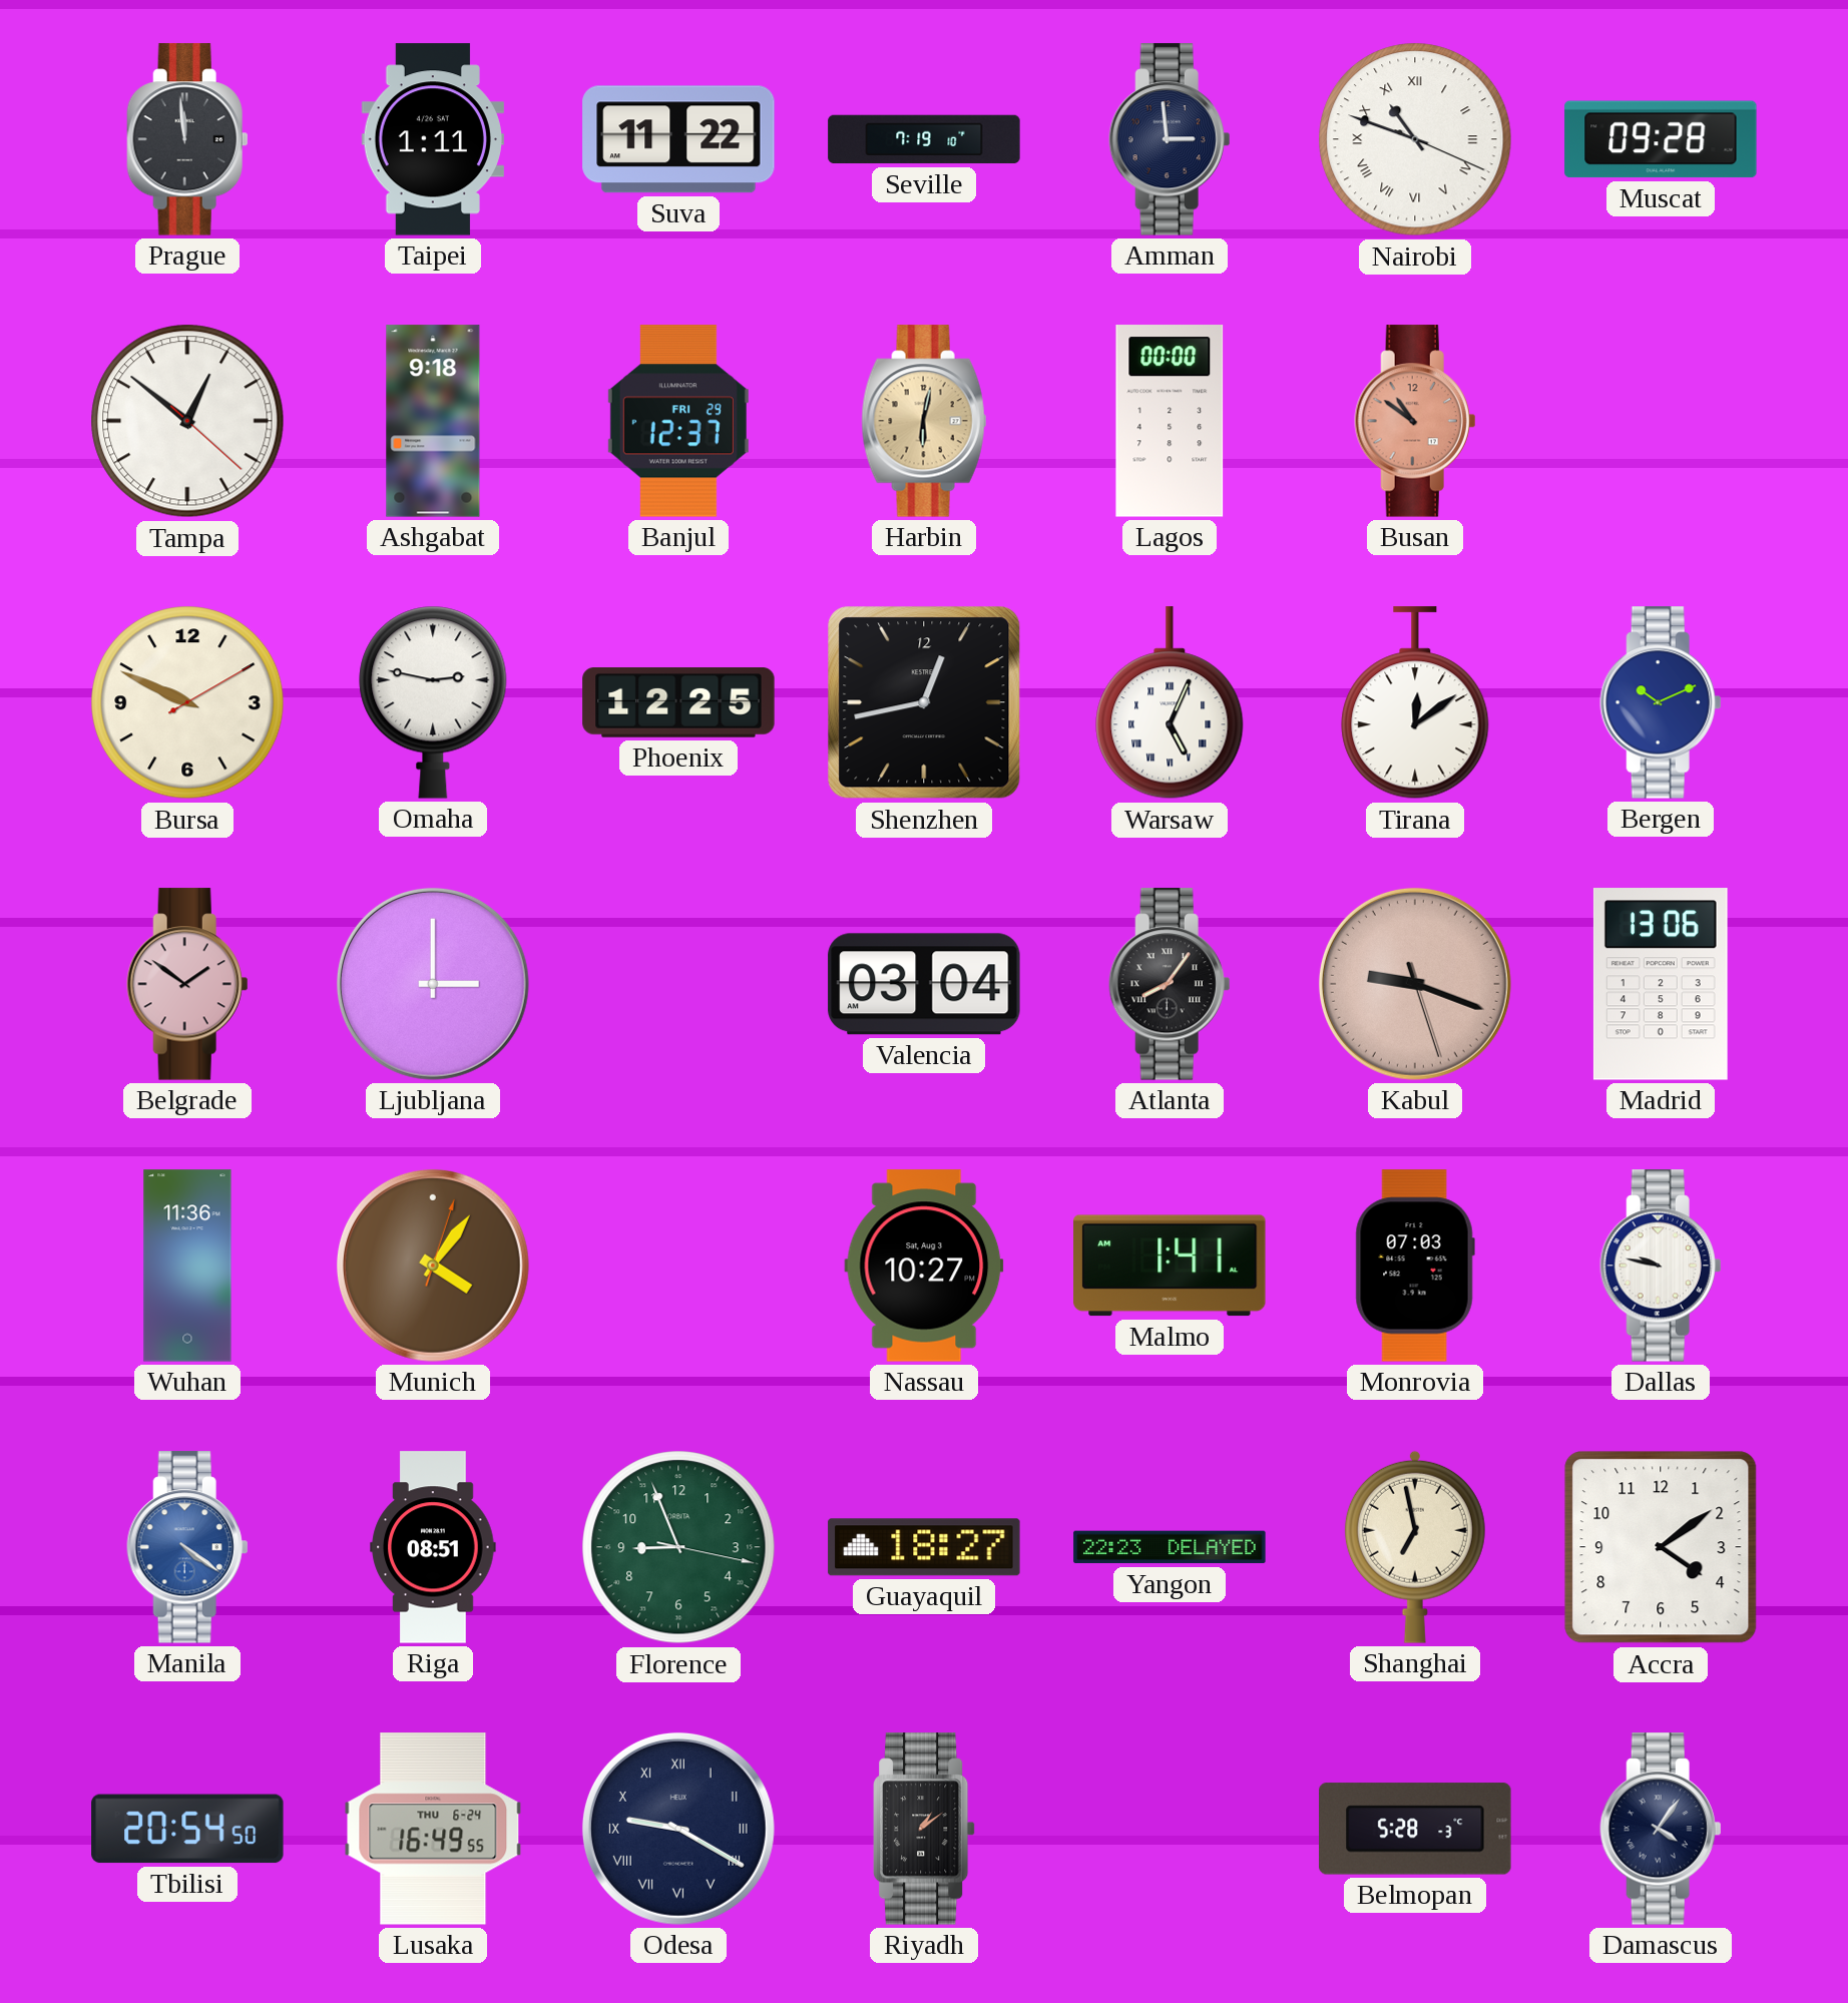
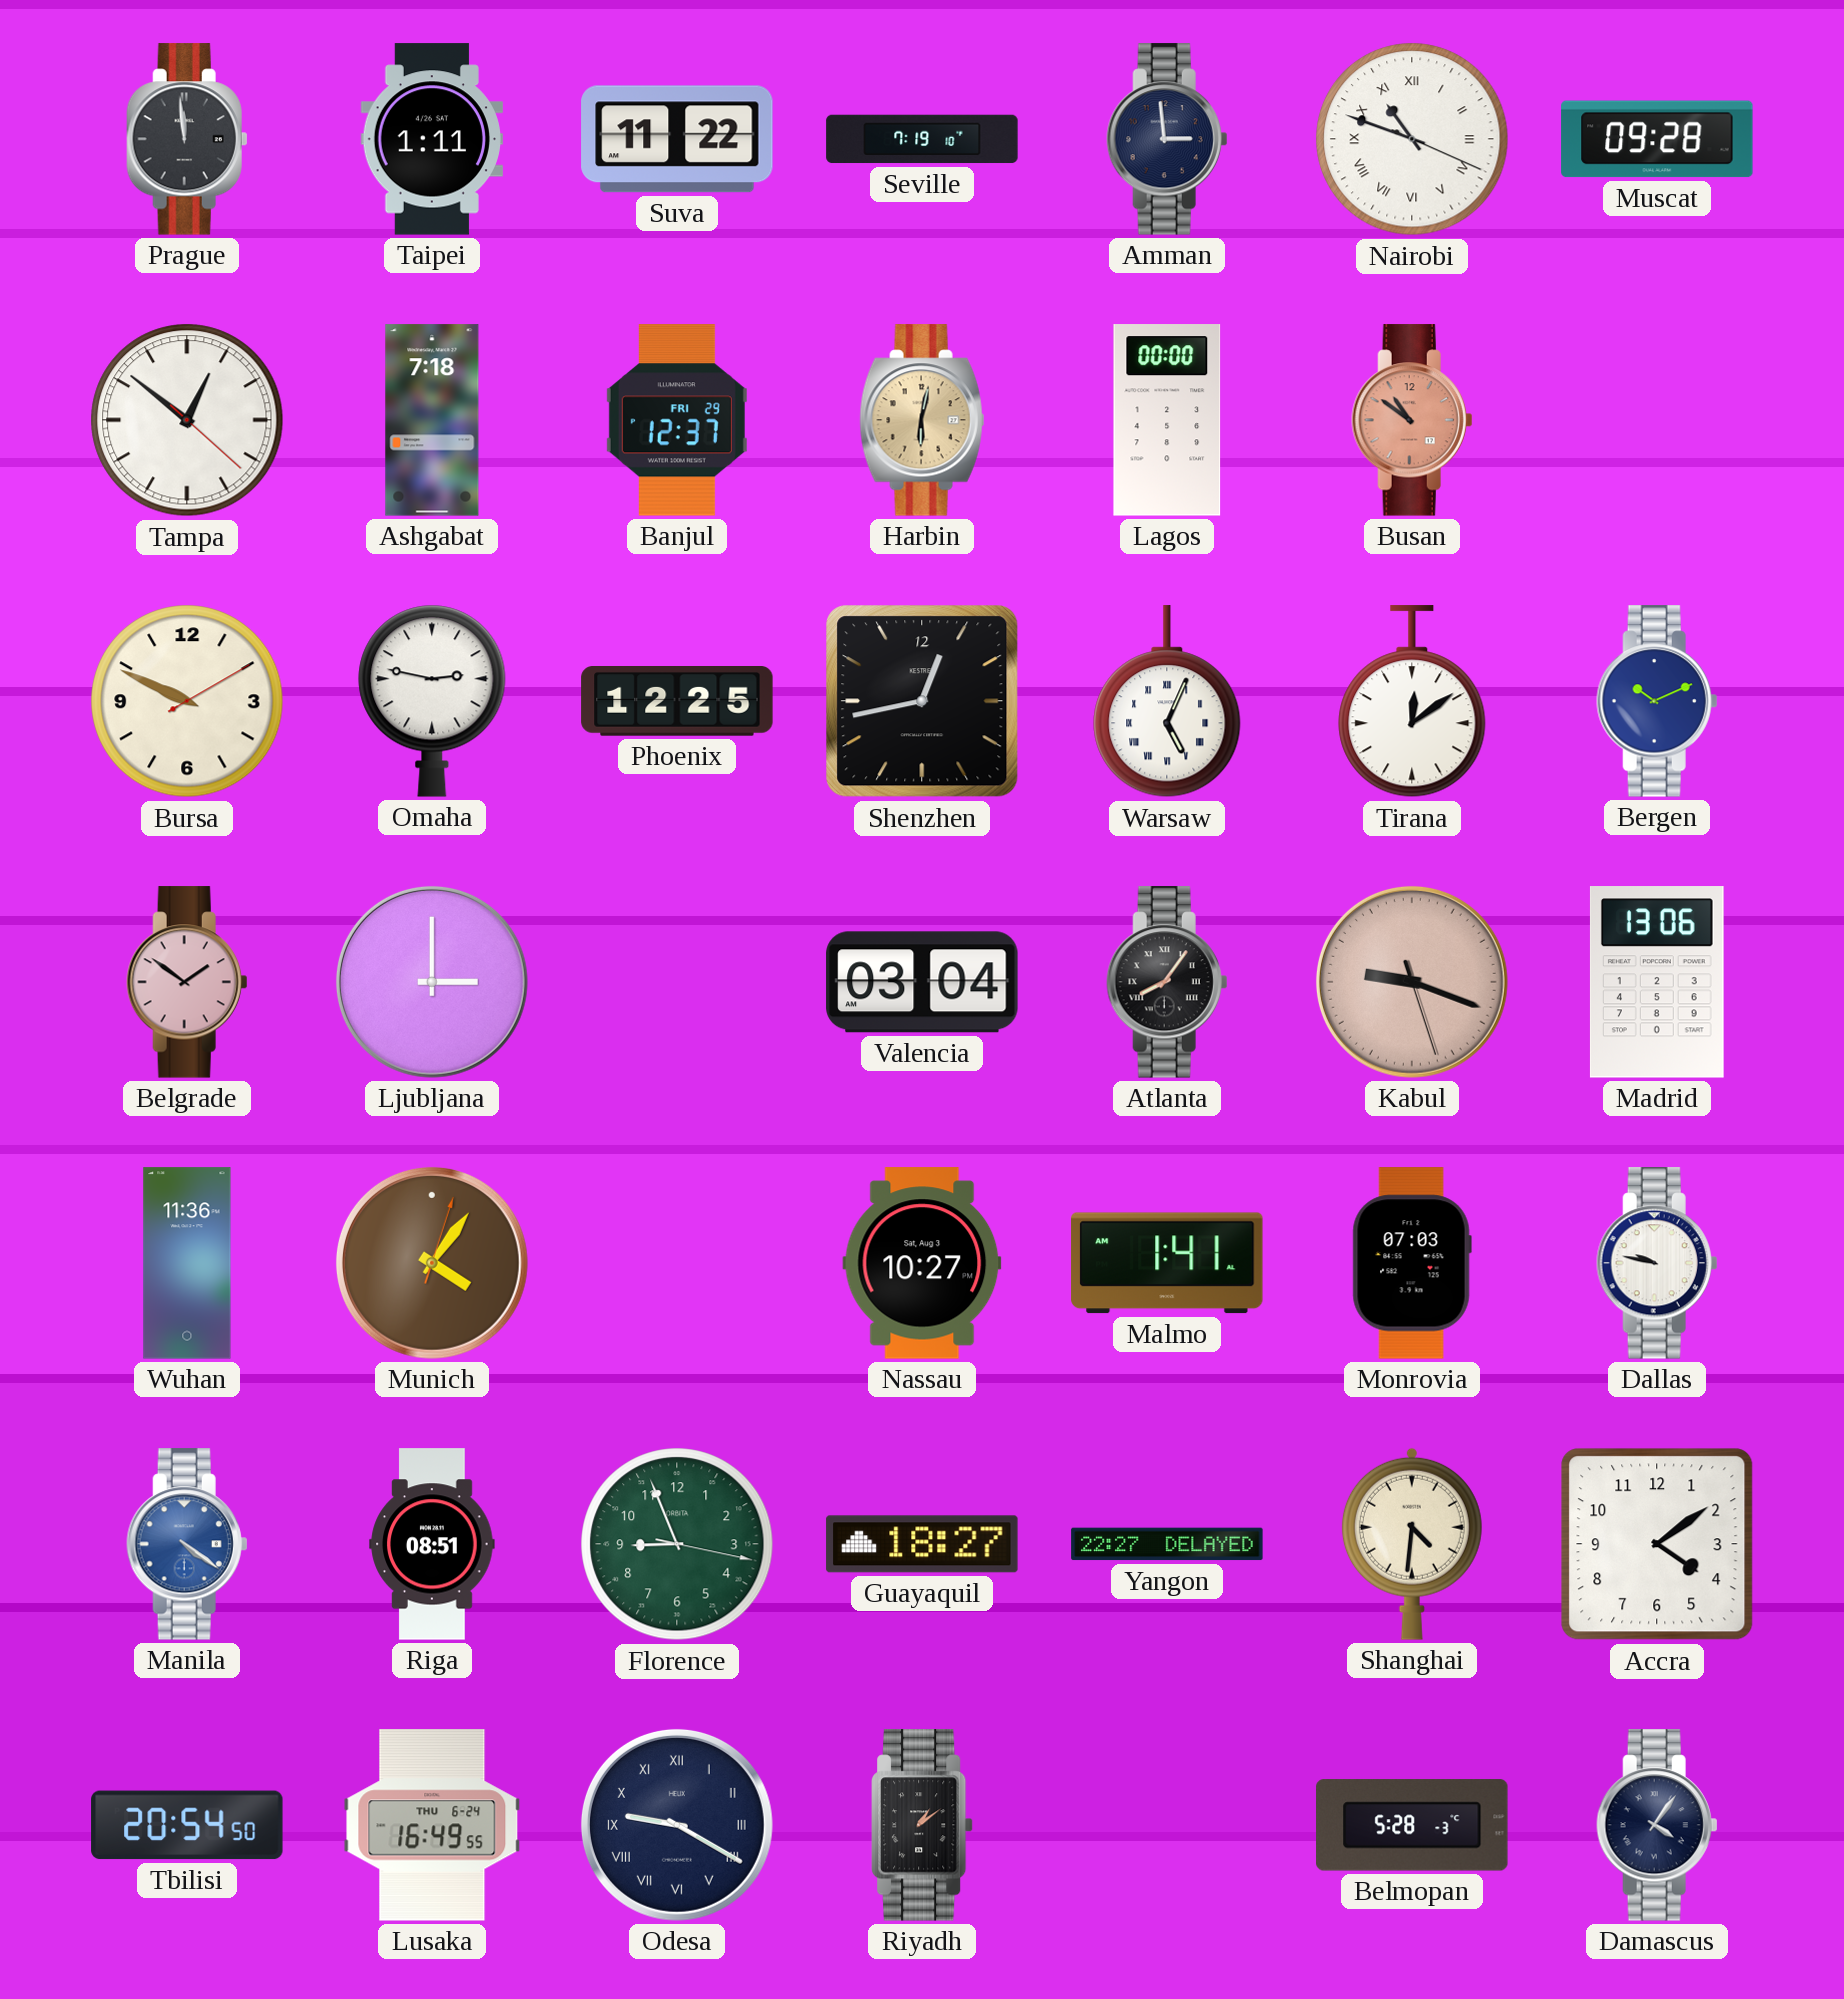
Ashgabat: 9:18 -> 7:18 (432, 420)
Yangon: 22:23 -> 22:27 (1167, 1544)
Shanghai: 6:58 -> 4:31 (1412, 1544)
